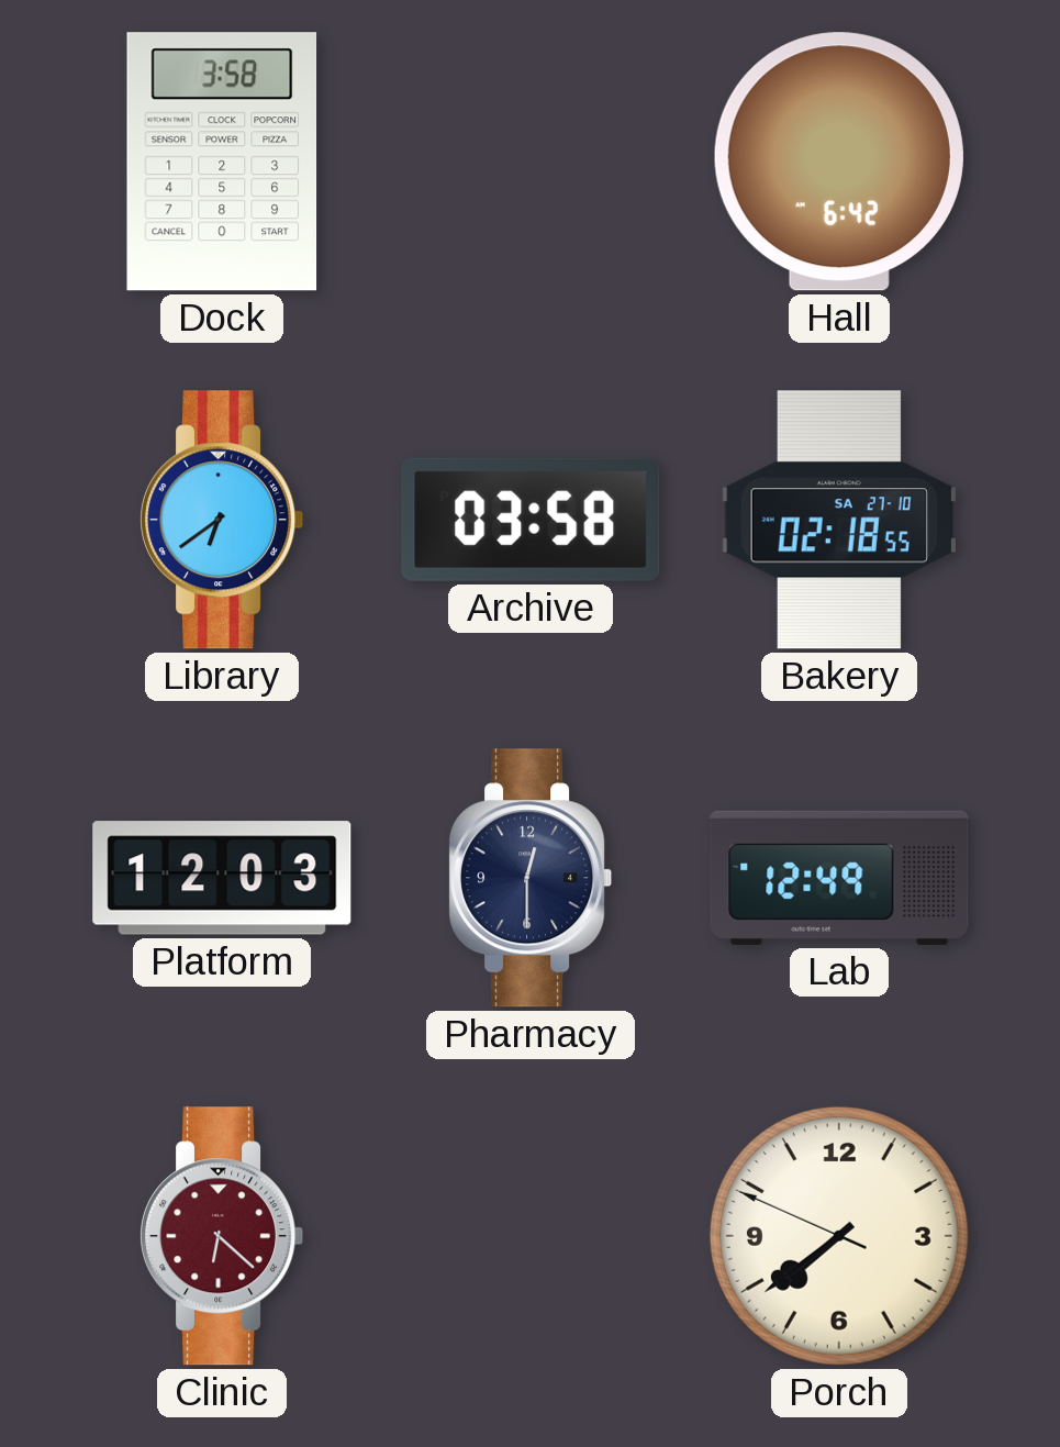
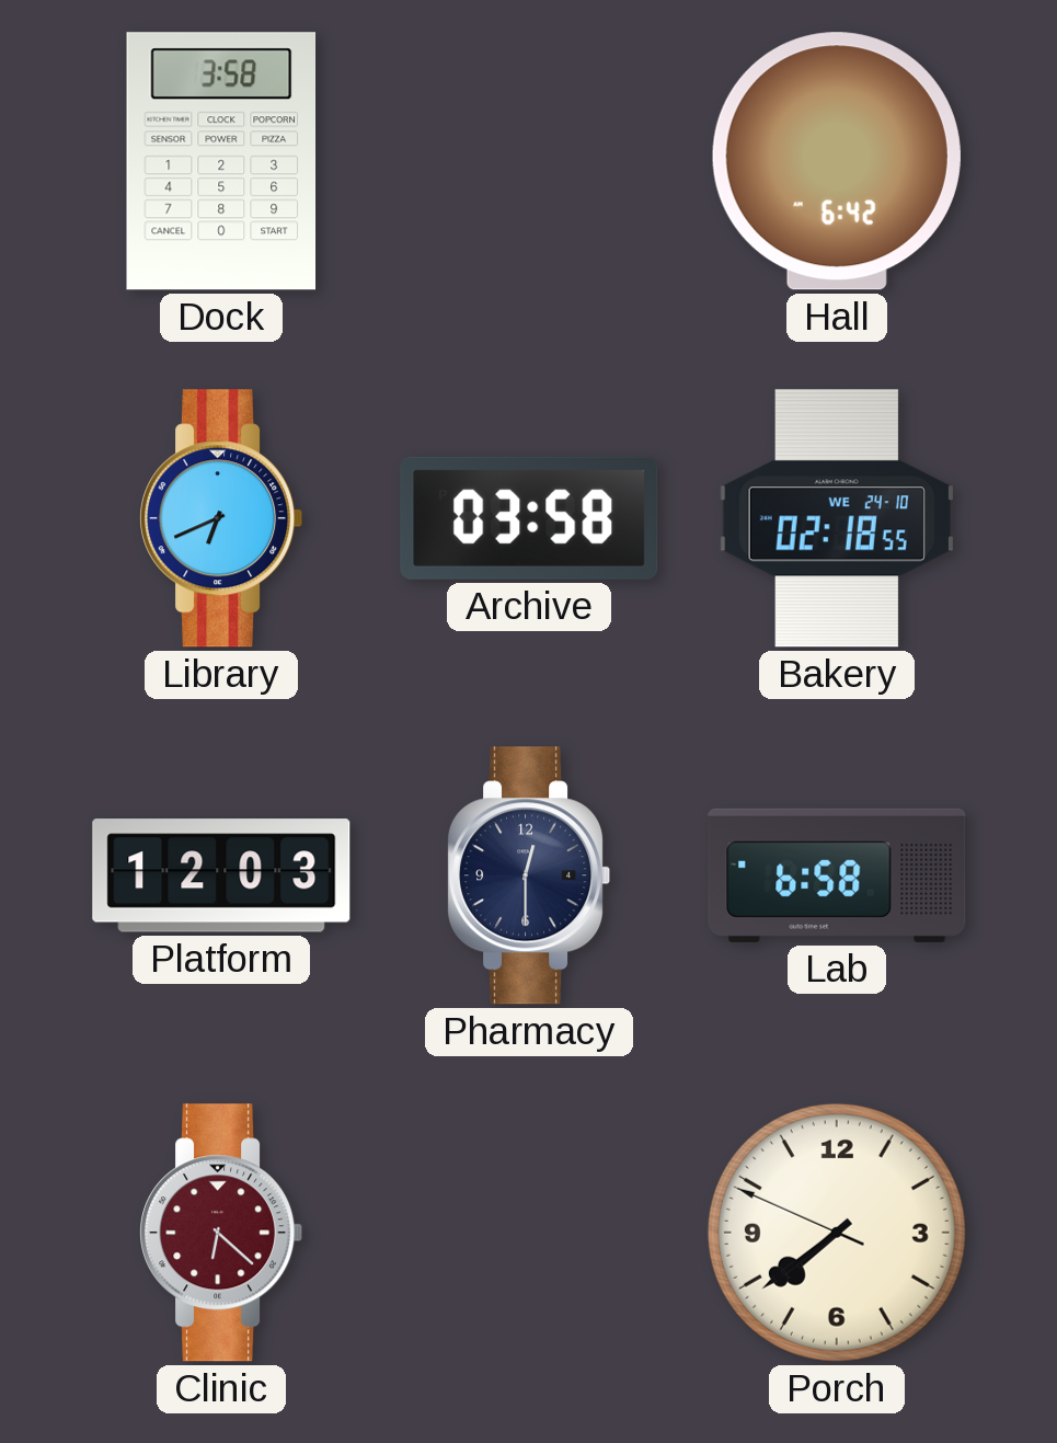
Library: 6:39 -> 6:41 (221, 518)
Bakery date: SA 27-10 -> WE 24-10 (837, 518)
Lab: 12:49 -> 6:58 (837, 875)
